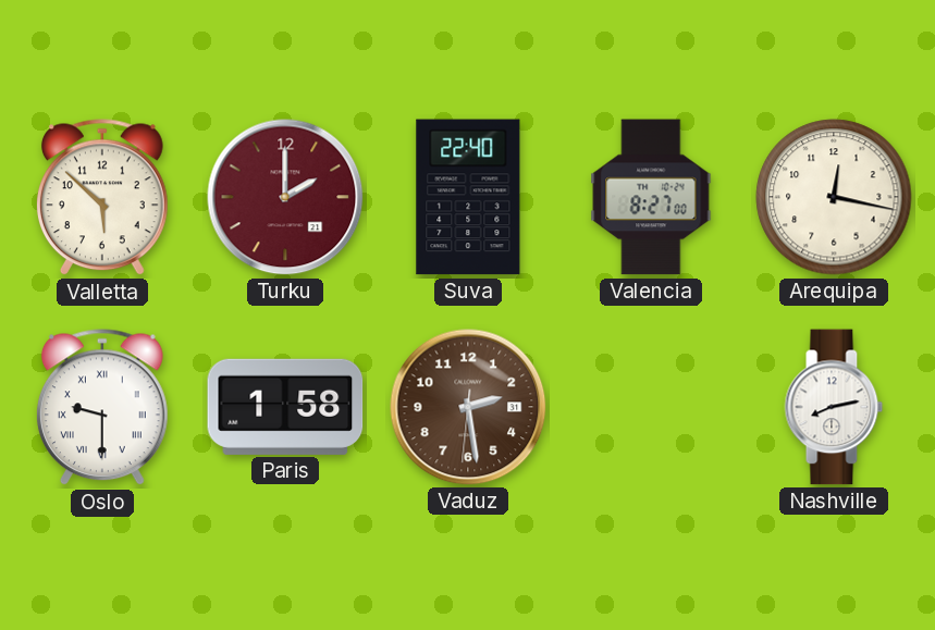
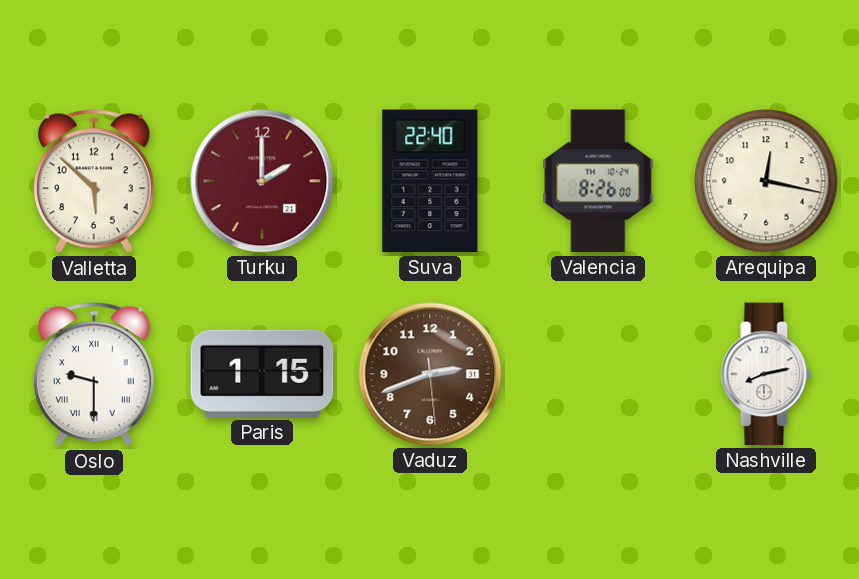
Valencia: 8:27 -> 8:26 (598, 181)
Paris: 1:58 -> 1:15 (262, 374)
Vaduz: 2:28 -> 2:41 (430, 374)
